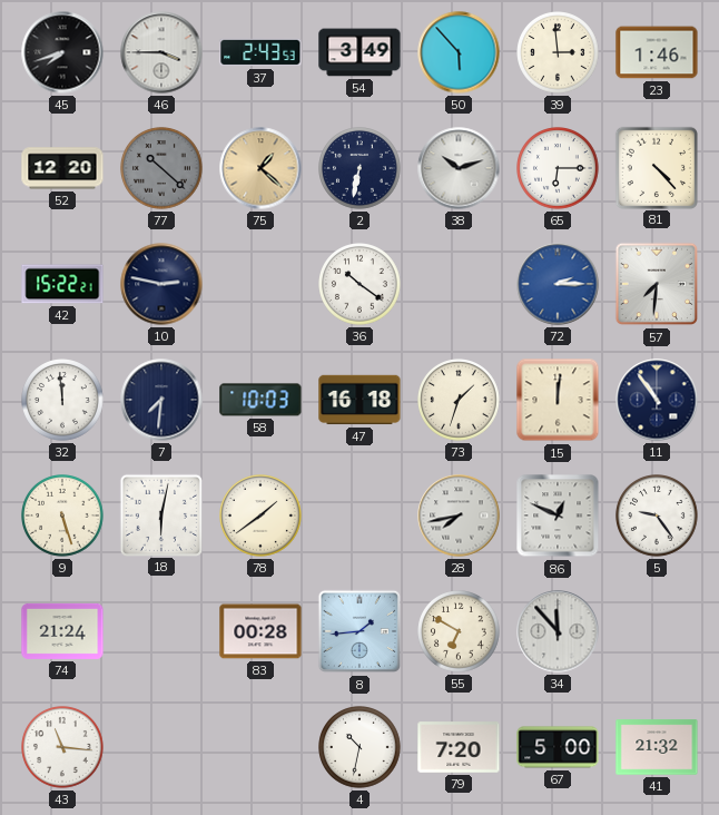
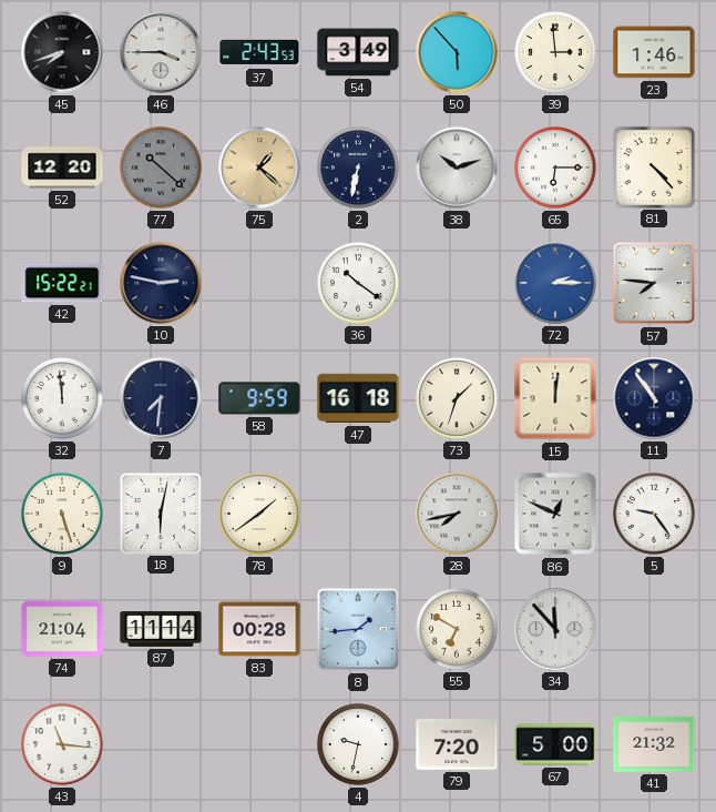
57: 7:31 -> 7:46 (654, 283)
58: 10:03 -> 9:59 (259, 398)
74: 21:24 -> 21:04 (62, 629)
87: none -> 11:14 (161, 630)
4: 10:32 -> 9:32 (359, 745)
